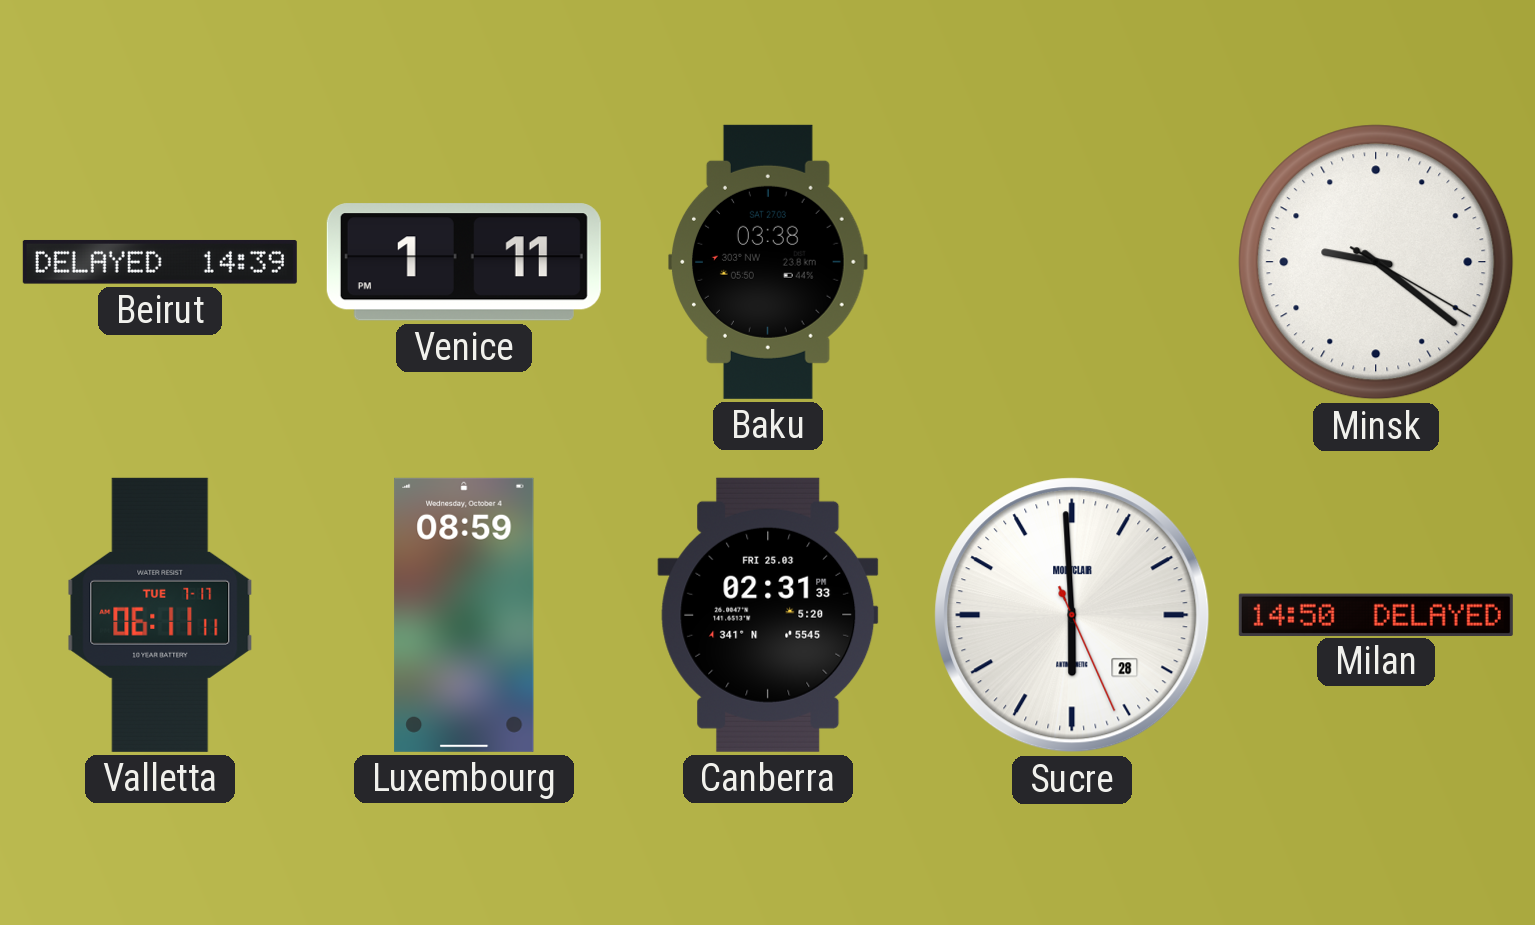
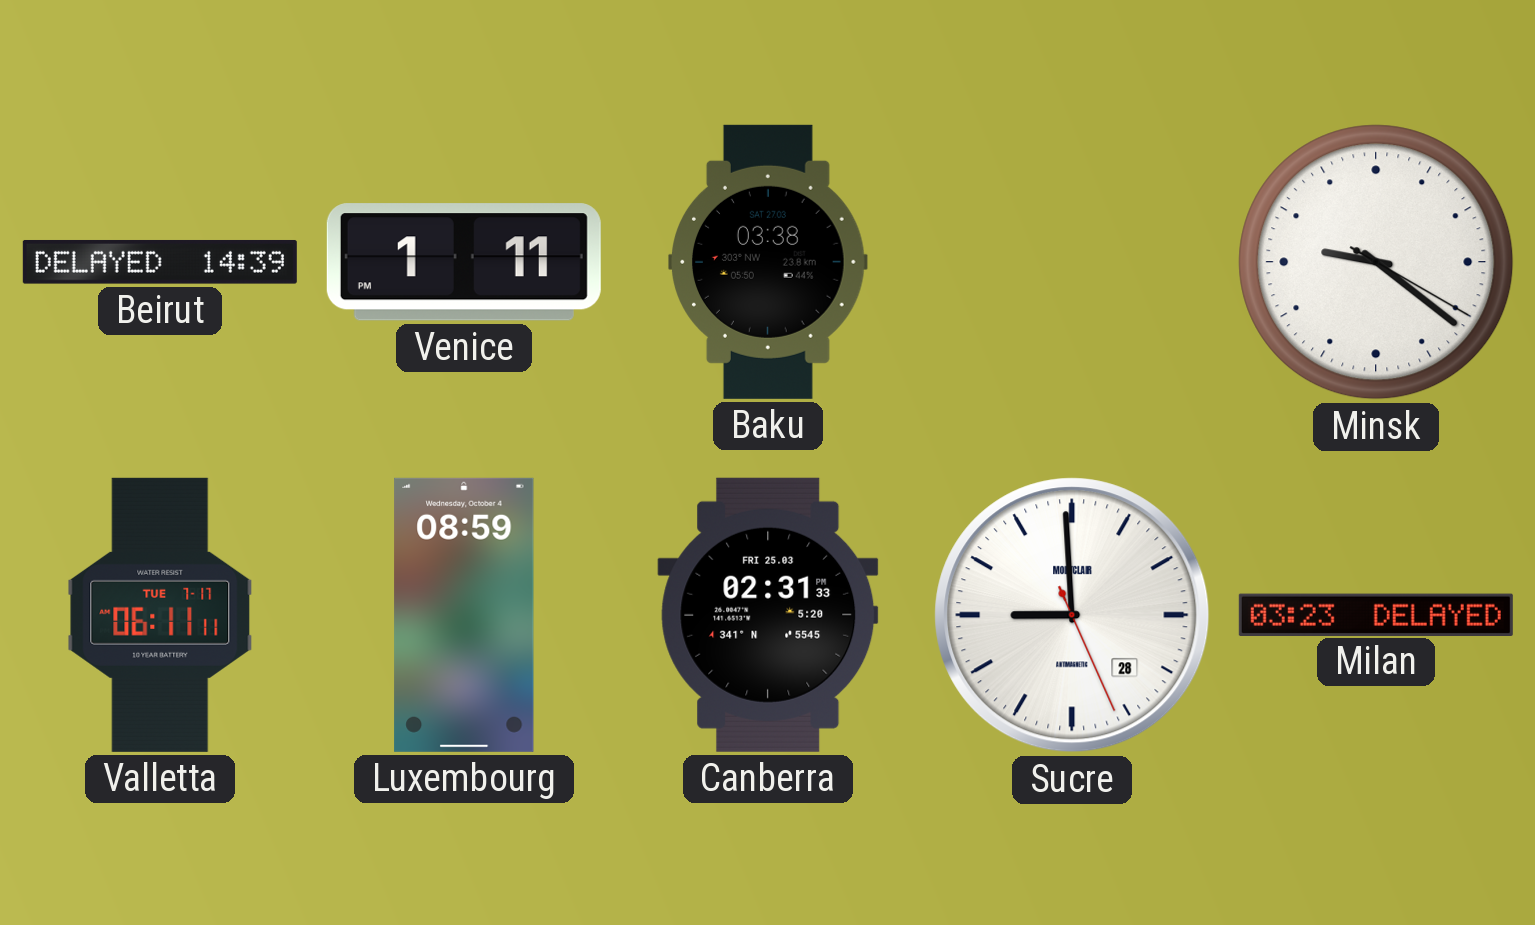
Sucre: 5:59 -> 8:59 (1072, 615)
Milan: 14:50 -> 03:23 (1376, 614)
